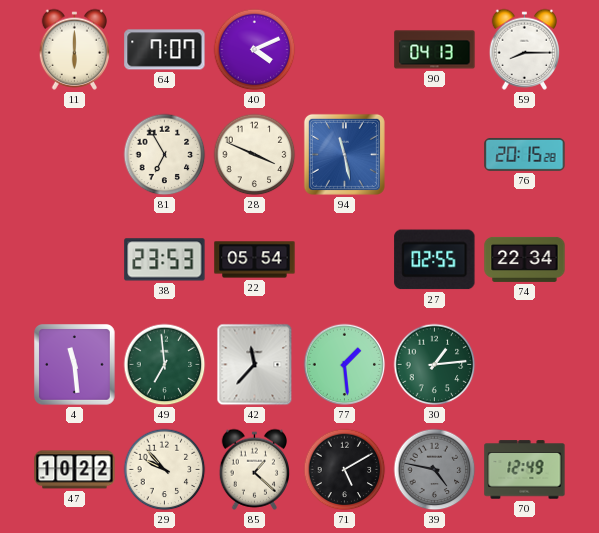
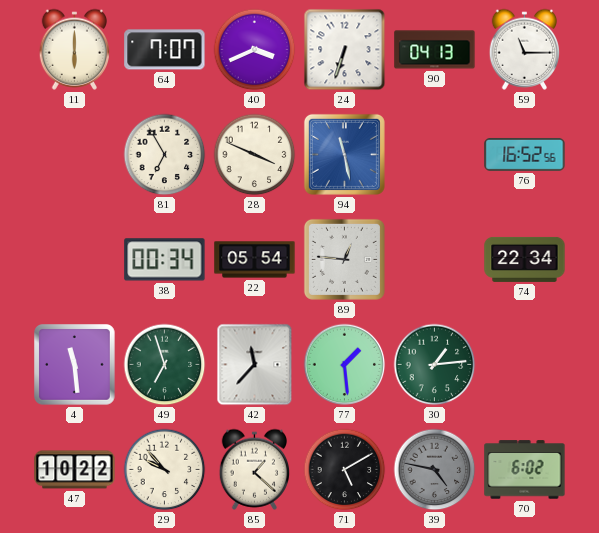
40: 4:11 -> 3:41 (255, 50)
24: none -> 6:33 (345, 50)
59: 8:15 -> 11:15 (525, 49)
76: 20:15 -> 16:52 (525, 155)
38: 23:53 -> 00:34 (165, 260)
89: none -> 12:46 (344, 259)
27: 02:55 -> none (435, 260)
49: 6:59 -> 6:57 (165, 365)
70: 12:49 -> 6:02 (525, 470)
